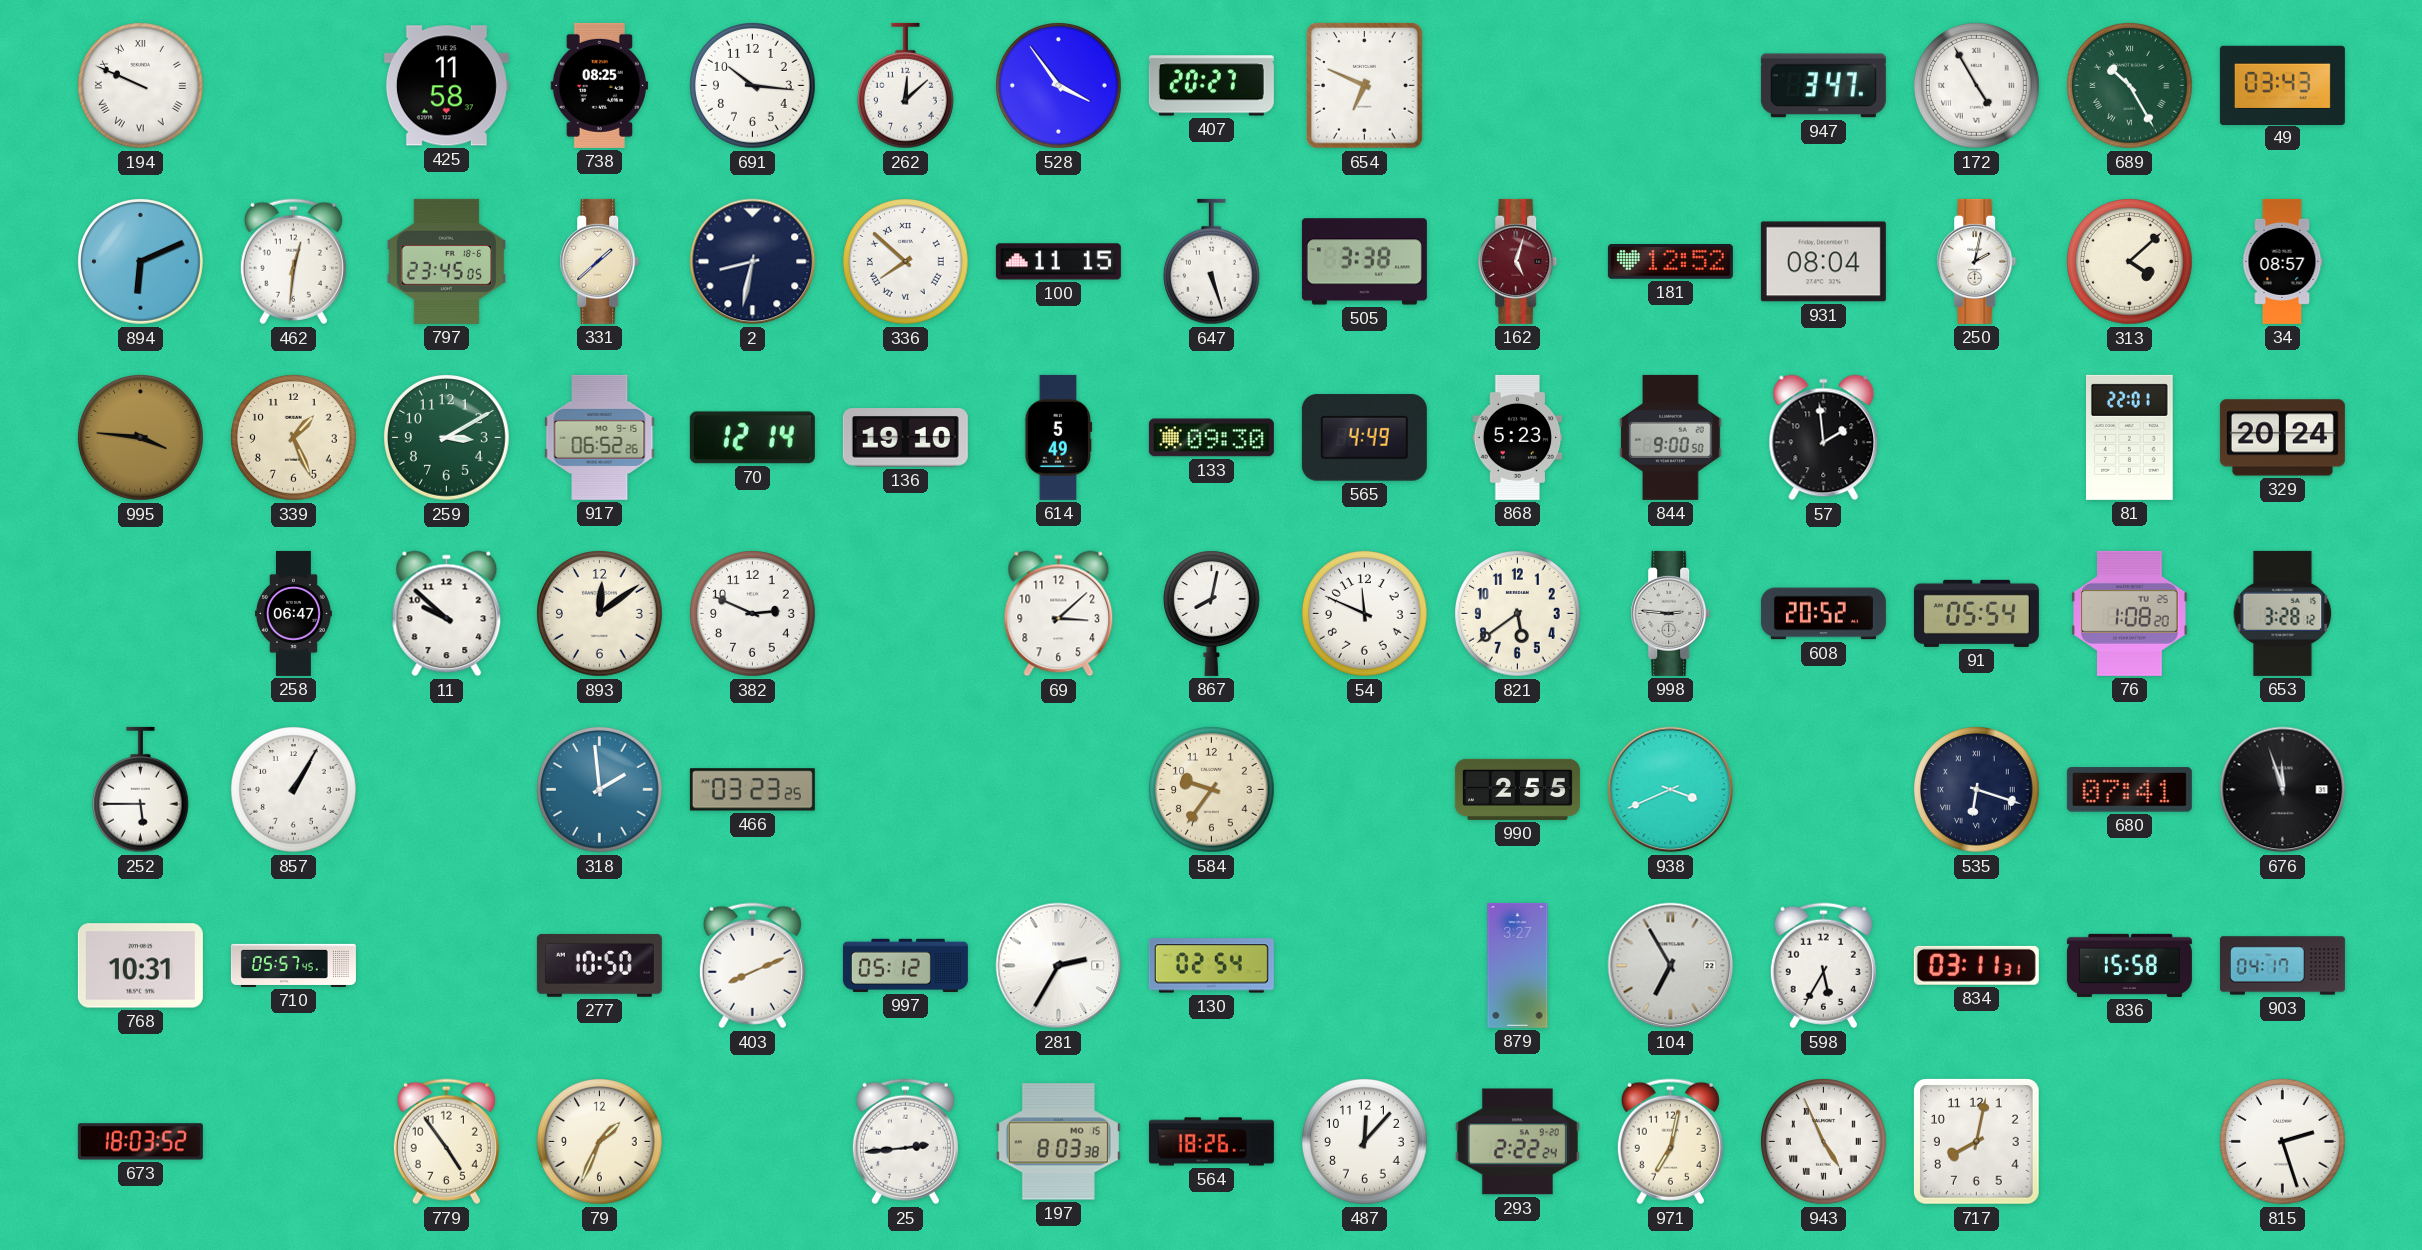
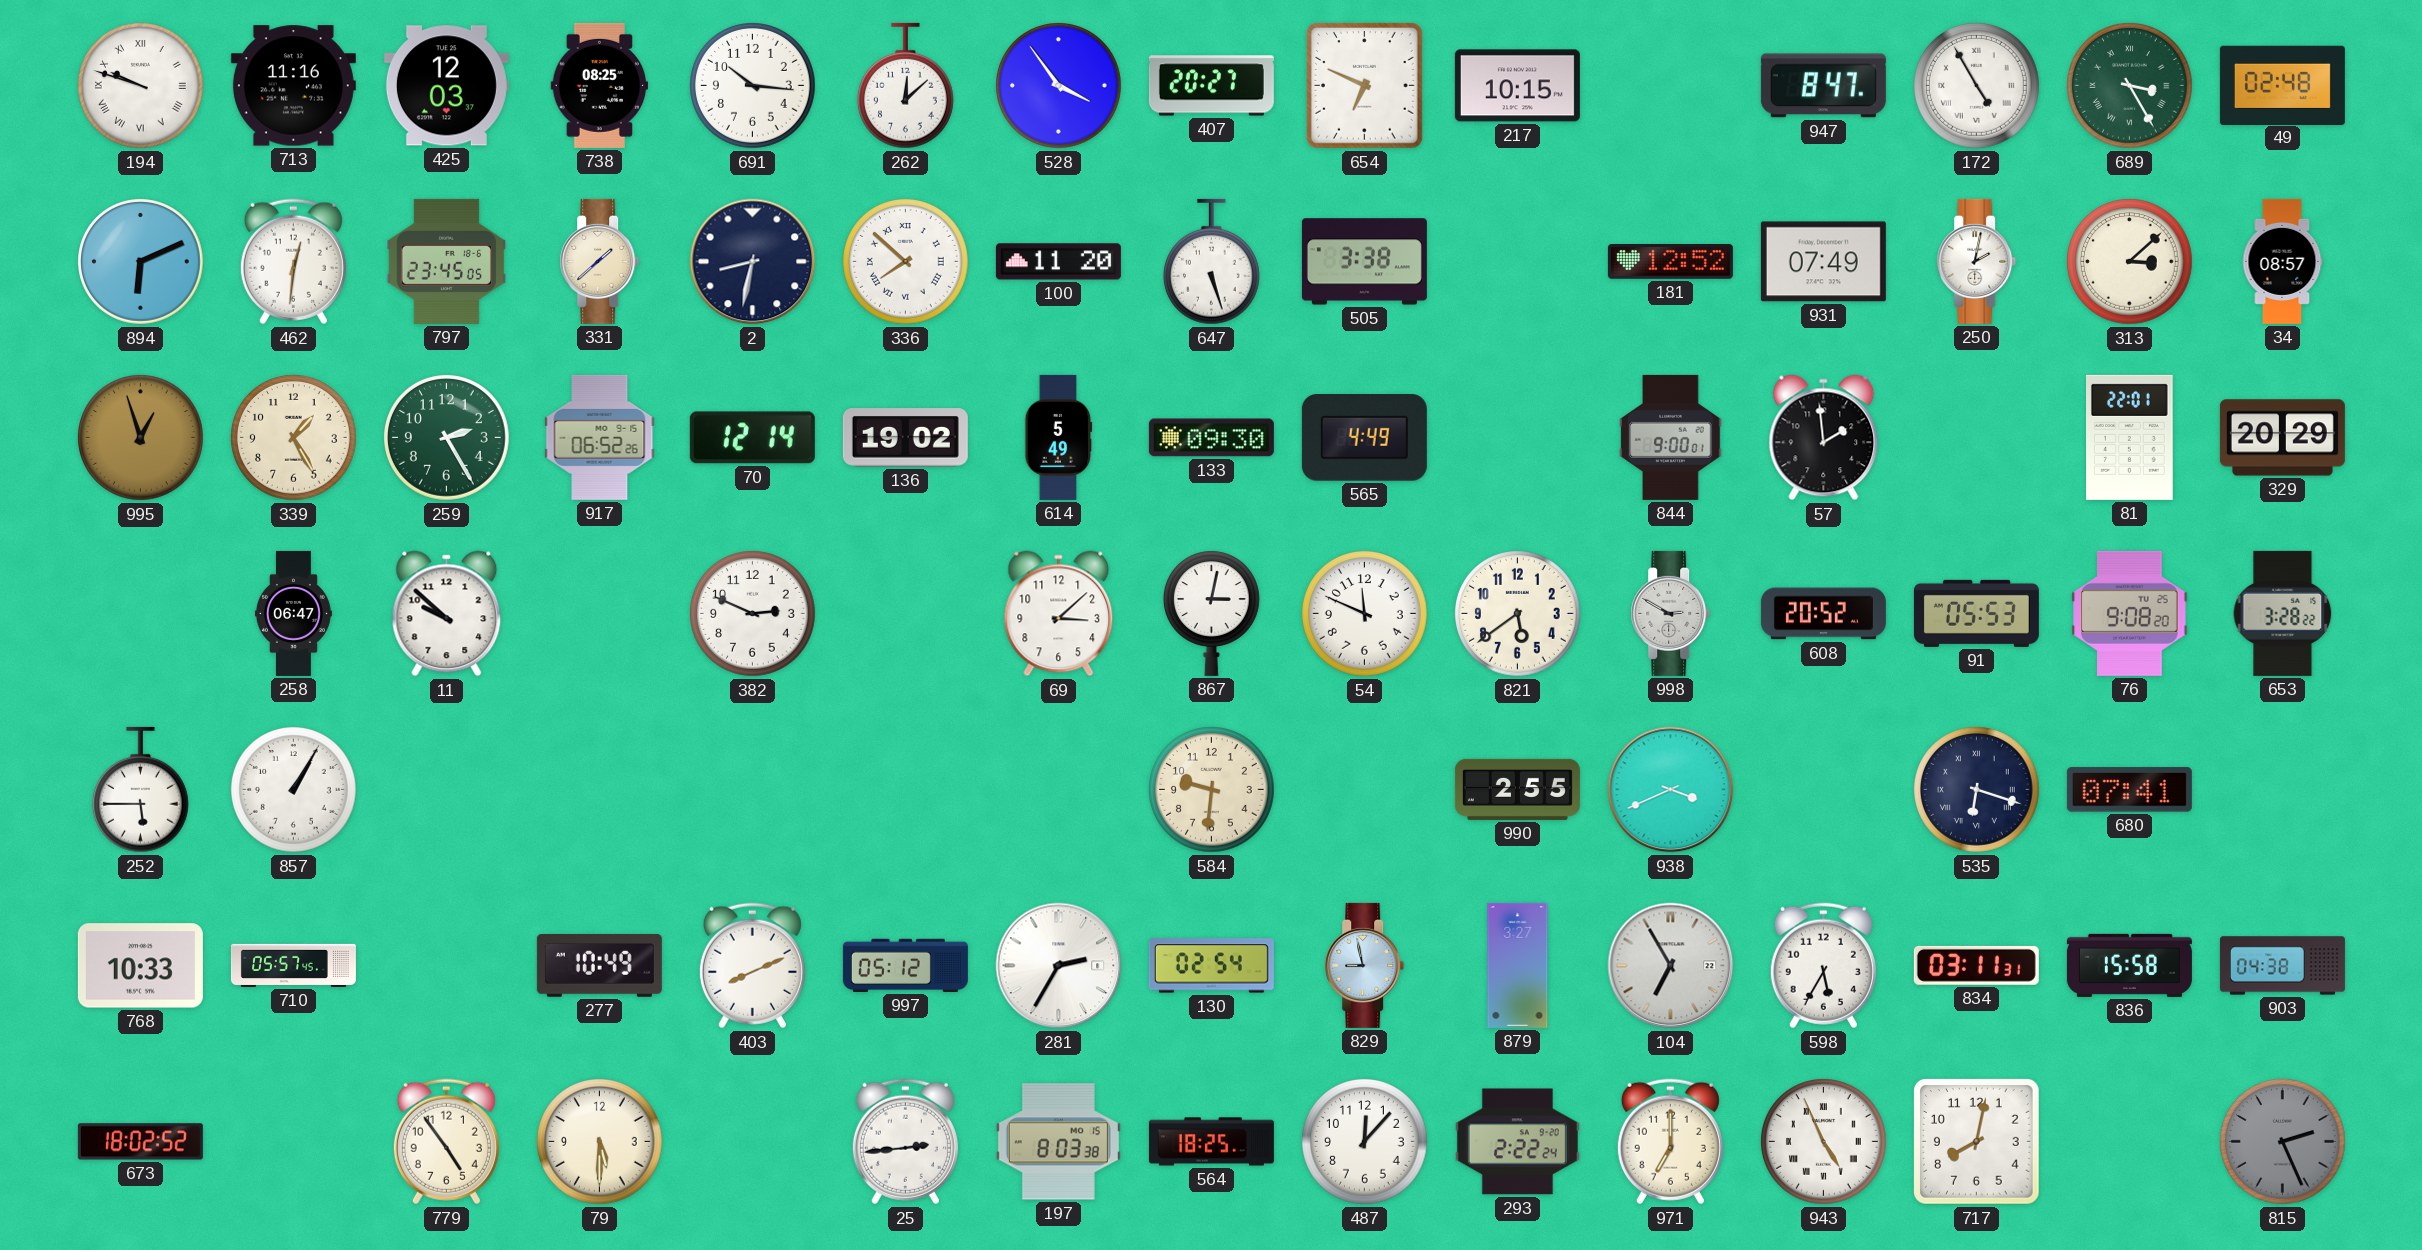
194: 9:49 -> 9:48 (141, 86)
713: none -> 11:16 (293, 86)
425: 11:58 -> 12:03 (446, 86)
217: none -> 10:15 (1517, 86)
947: 3:47 -> 8:47 (1823, 86)
689: 10:25 -> 3:25 (2130, 86)
49: 03:43 -> 02:48 (2282, 85)
100: 11:15 -> 11:20 (1058, 262)
162: 5:03 -> none (1518, 261)
931: 08:04 -> 07:49 (1823, 262)
313: 4:08 -> 3:08 (2130, 262)
995: 3:46 -> 12:57 (141, 438)
339: 1:26 -> 1:25 (294, 438)
259: 3:10 -> 2:25 (447, 438)
136: 19:10 -> 19:02 (905, 438)
868: 5:23 -> none (1518, 437)
844: 9:00:50 -> 9:00:01 (1671, 437)
329: 20:24 -> 20:29 (2282, 438)
893: 12:09 -> none (600, 614)
867: 8:02 -> 3:02 (1211, 613)
998: 2:46 -> 2:50 (1671, 613)
91: 05:54 -> 05:53 (1976, 613)
76: 1:08 -> 9:08 (2130, 613)
653: 3:28:12 -> 3:28:22 (2283, 613)
318: 1:59 -> none (600, 790)
466: 03:23 -> none (752, 790)
584: 9:36 -> 9:31 (1212, 790)
676: 11:57 -> none (2283, 790)
768: 10:31 -> 10:33 (140, 966)
277: 10:50 -> 10:49 (599, 965)
829: none -> 8:58 (1365, 965)
903: 04:17 -> 04:38 (2282, 966)
673: 18:03 -> 18:02 (140, 1142)
79: 1:34 -> 5:30 (600, 1142)
564: 18:26 -> 18:25 (1211, 1142)
971: 7:02 -> 7:00 (1670, 1142)
815: 2:27 -> 2:26 (2283, 1142)
815 dial: white -> grey (2283, 1142)
